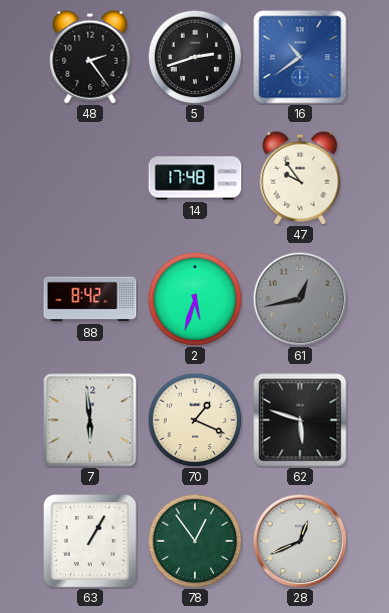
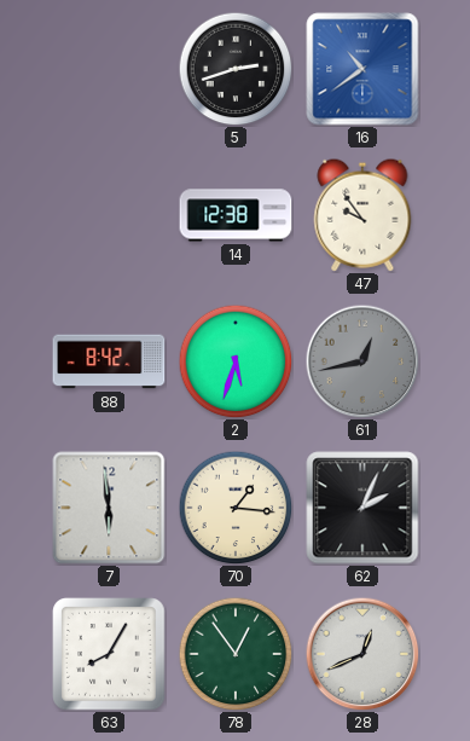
48: 2:24 -> none (90, 57)
14: 17:48 -> 12:38 (236, 215)
70: 1:19 -> 1:16 (236, 508)
62: 5:48 -> 2:04 (362, 508)
63: 1:05 -> 8:05 (109, 654)
